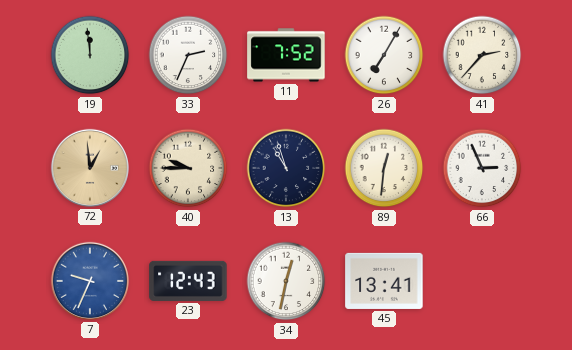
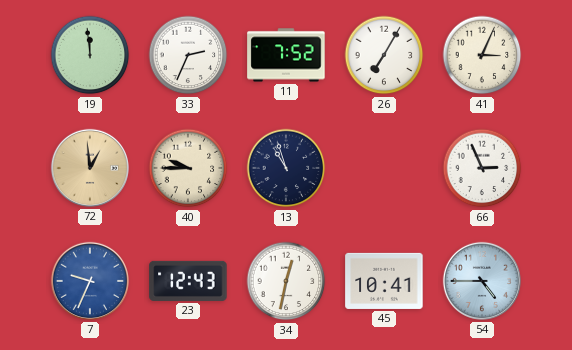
41: 2:37 -> 3:04 (482, 55)
89: 12:31 -> none (384, 168)
45: 13:41 -> 10:41 (384, 281)
54: none -> 4:45 (482, 281)
